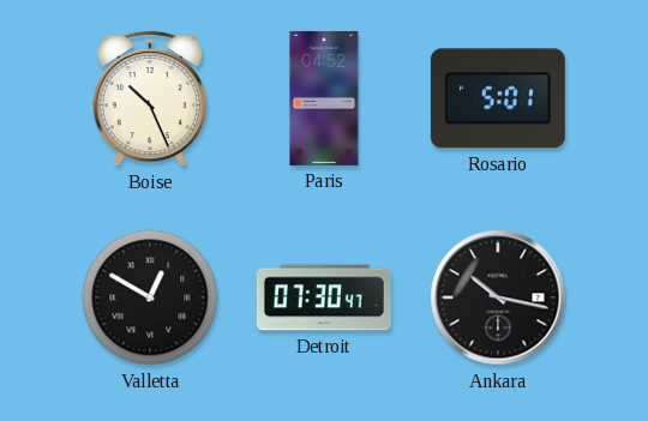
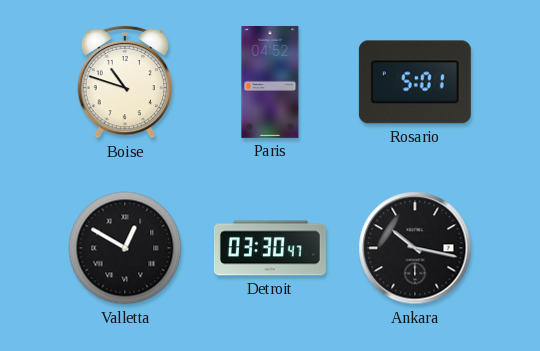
Boise: 10:26 -> 10:48 (125, 82)
Detroit: 07:30 -> 03:30 (270, 248)
